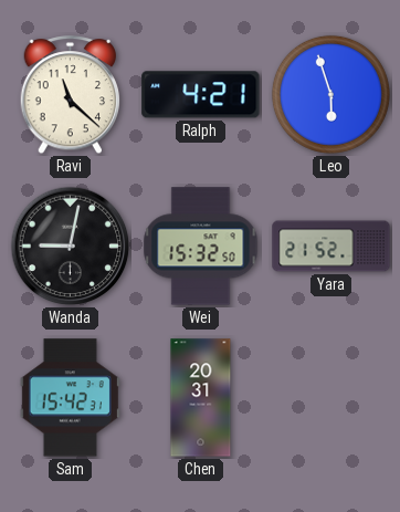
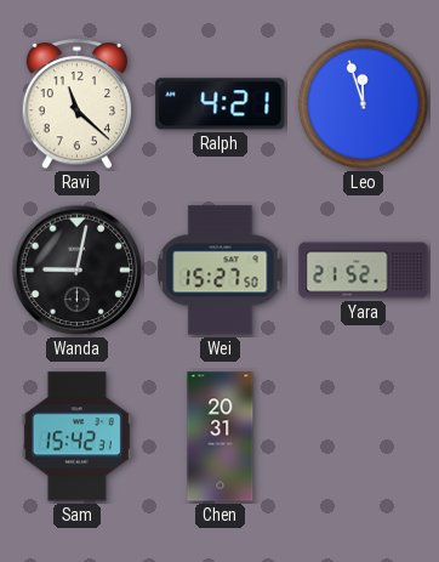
Leo: 5:57 -> 11:57 (363, 103)
Wei: 15:32 -> 15:27 (221, 271)
